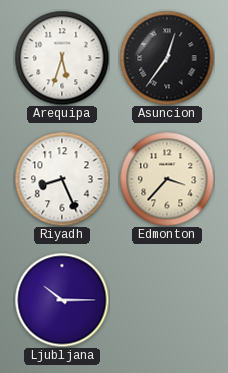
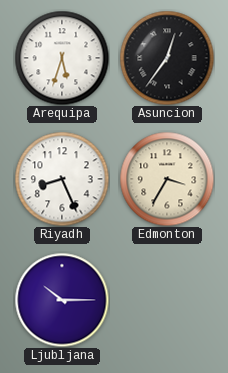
Edmonton: 3:37 -> 3:35 (167, 179)
